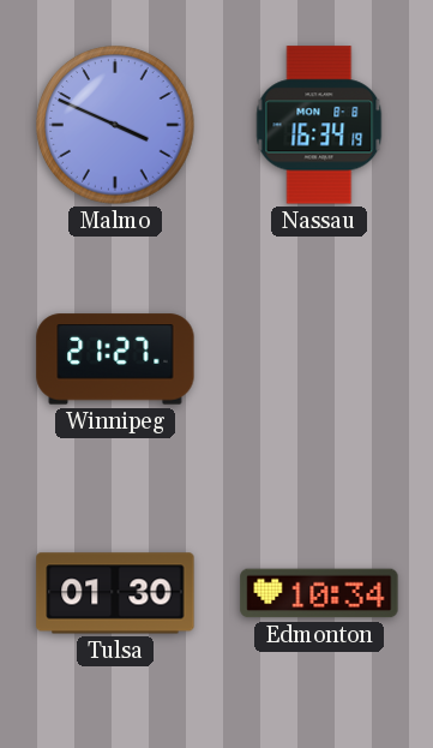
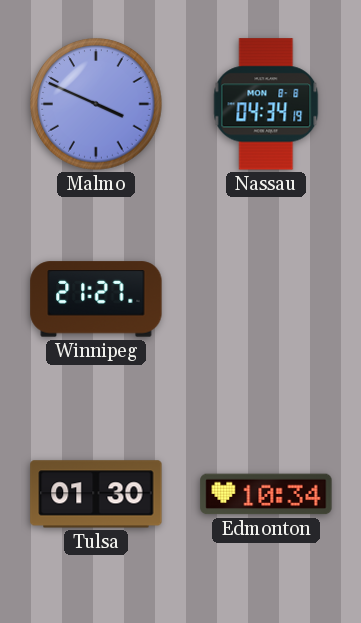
Nassau: 16:34 -> 04:34 (266, 104)
